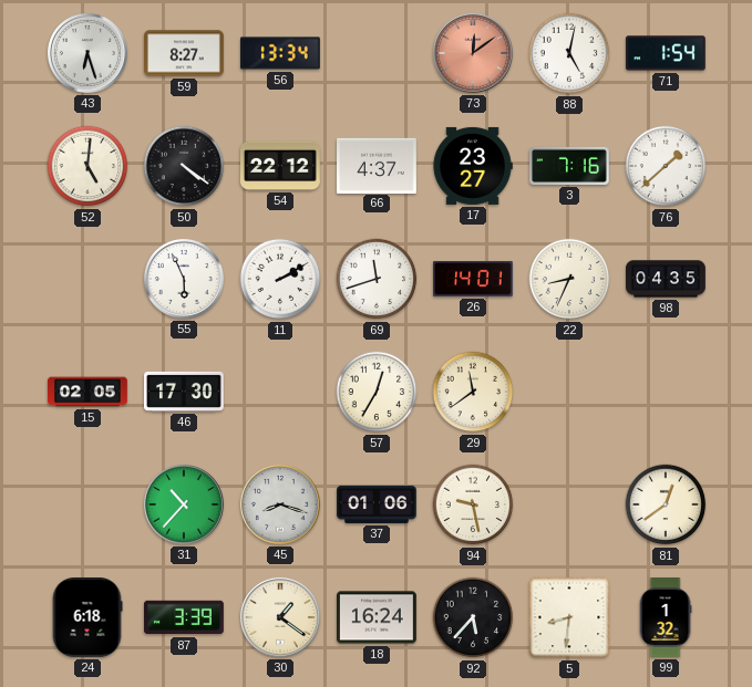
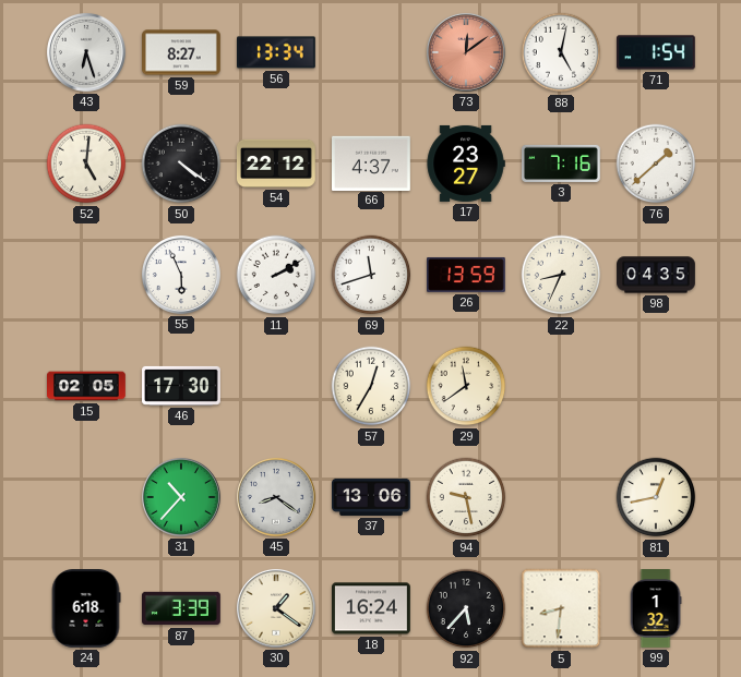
26: 14:01 -> 13:59 (467, 275)
45: 8:18 -> 8:21 (276, 497)
37: 01:06 -> 13:06 (372, 497)
81: 12:39 -> 12:43 (656, 497)
